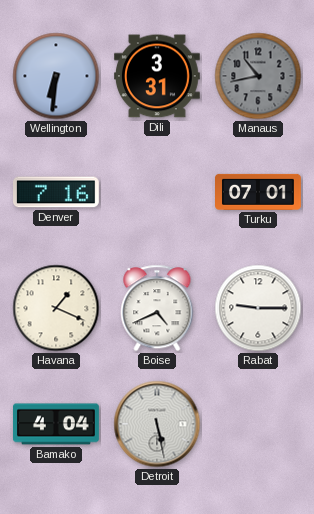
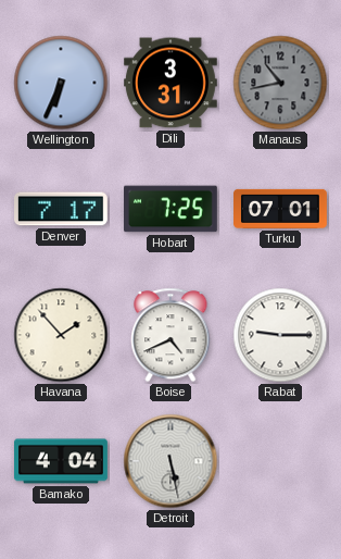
Wellington: 6:31 -> 6:34 (61, 83)
Denver: 7:16 -> 7:17 (62, 209)
Hobart: none -> 7:25 (172, 209)
Havana: 1:19 -> 1:53 (61, 335)
